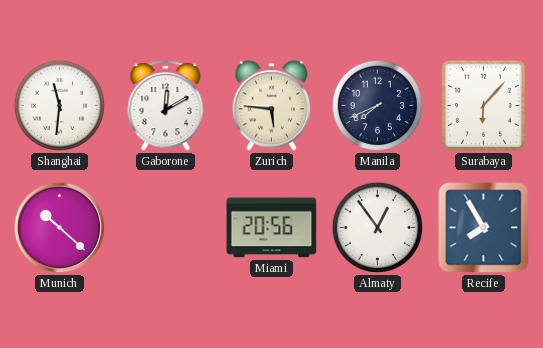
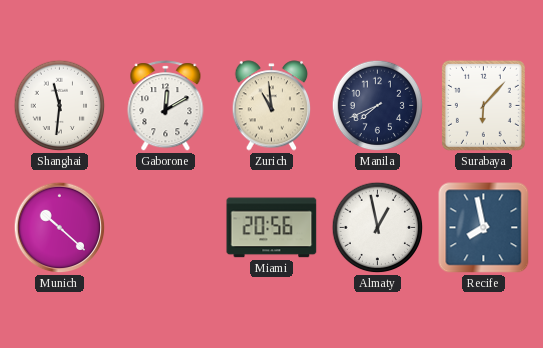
Zurich: 5:46 -> 10:59 (272, 106)
Almaty: 12:54 -> 12:58 (378, 228)
Recife: 7:55 -> 7:58 (484, 228)
